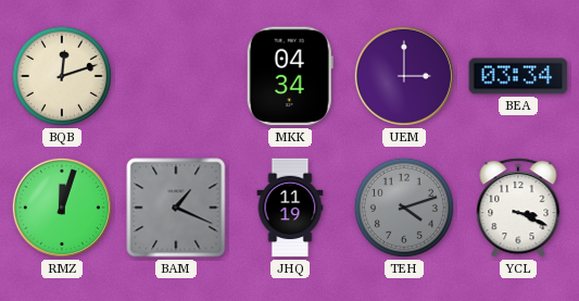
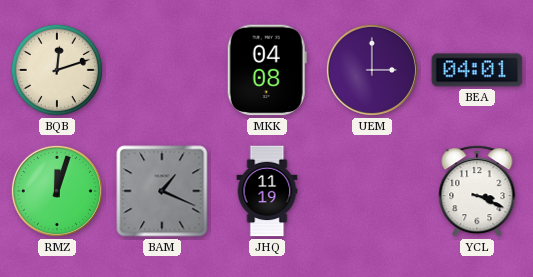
MKK: 04:34 -> 04:08 (267, 70)
BEA: 03:34 -> 04:01 (477, 70)
TEH: 4:12 -> none (404, 208)
